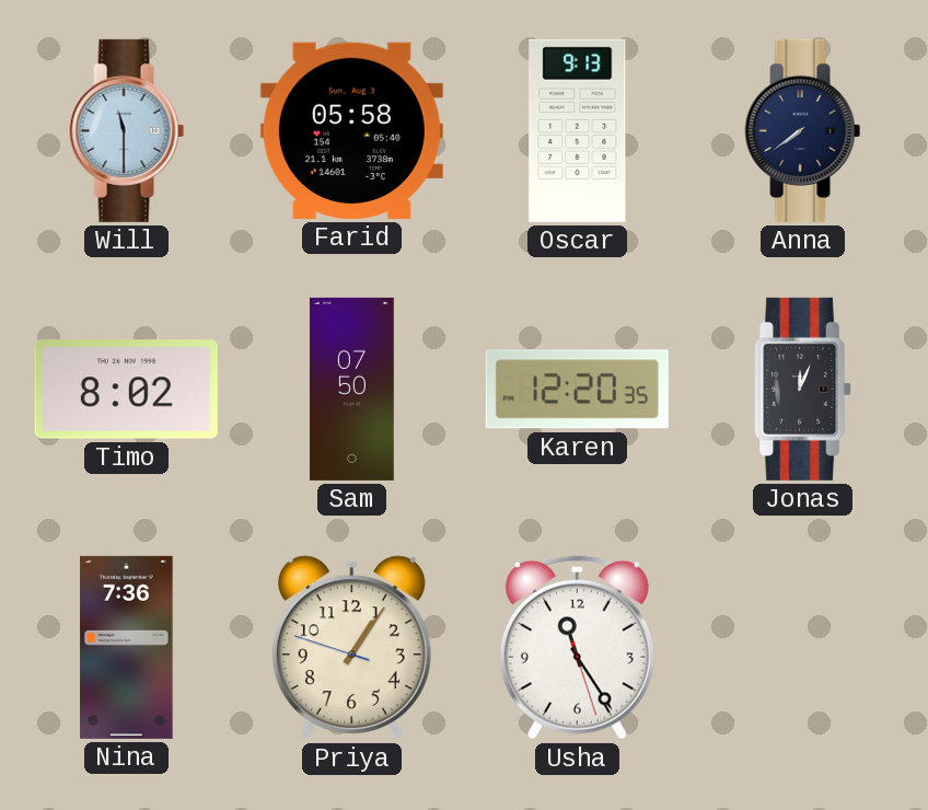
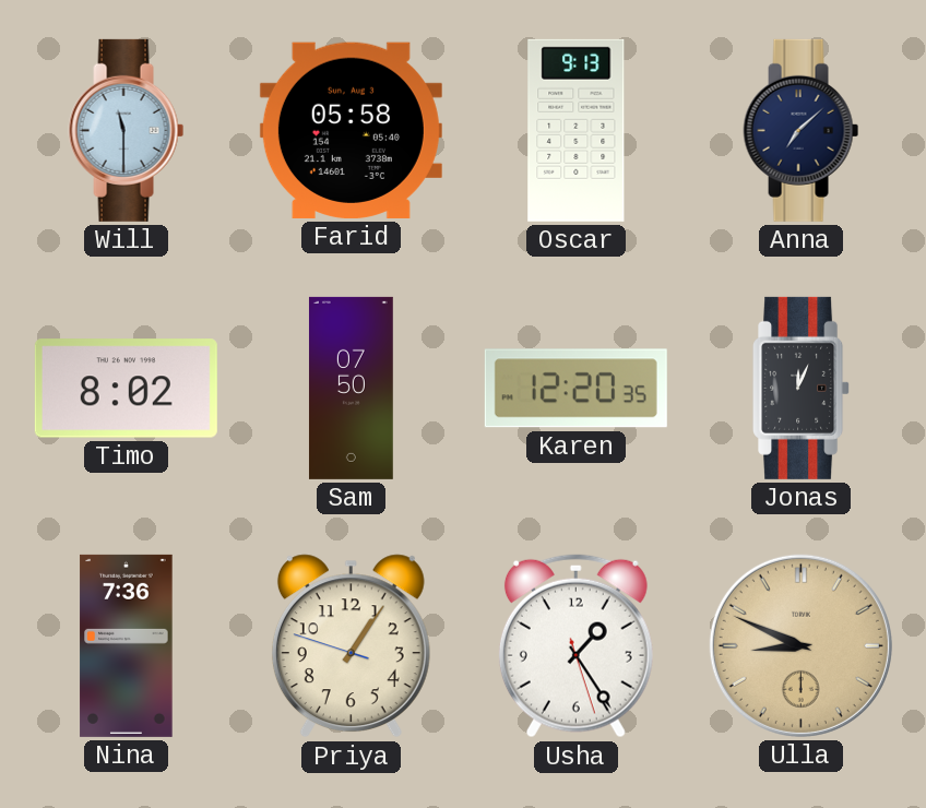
Anna: 7:39 -> 7:08 (802, 130)
Usha: 11:24 -> 1:24 (575, 646)
Ulla: none -> 8:49 (800, 645)
